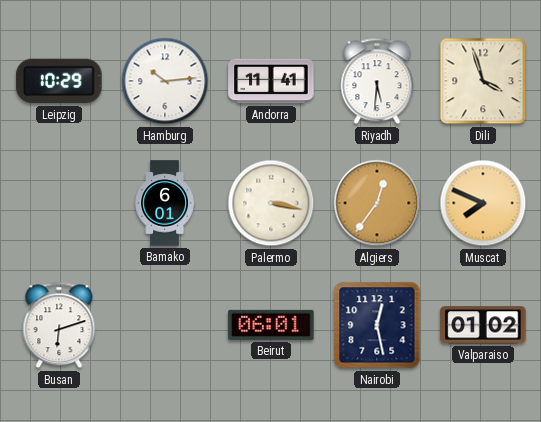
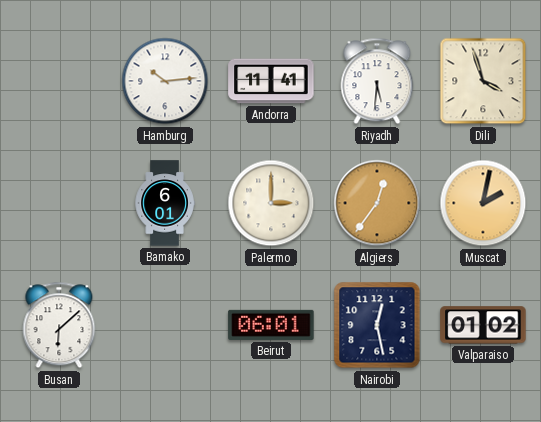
Leipzig: 10:29 -> none (59, 81)
Palermo: 3:17 -> 3:00 (271, 203)
Muscat: 7:49 -> 2:02 (483, 203)
Busan: 6:12 -> 6:08 (59, 325)
